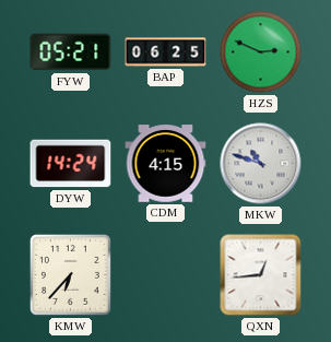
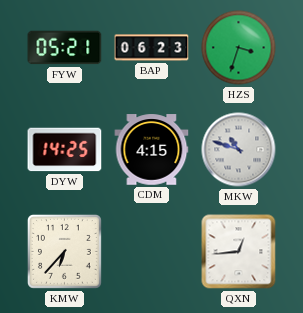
BAP: 06:25 -> 06:23 (152, 48)
HZS: 2:49 -> 3:33 (239, 48)
DYW: 14:24 -> 14:25 (65, 150)
